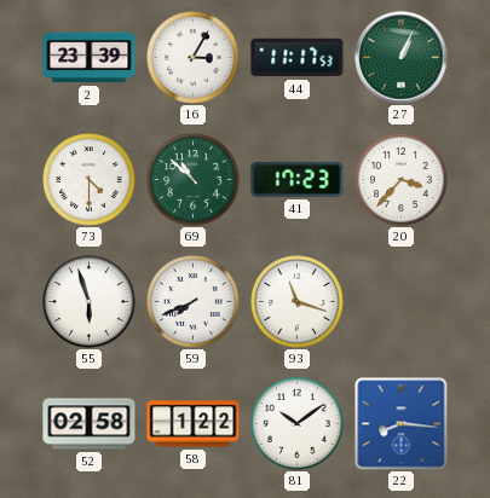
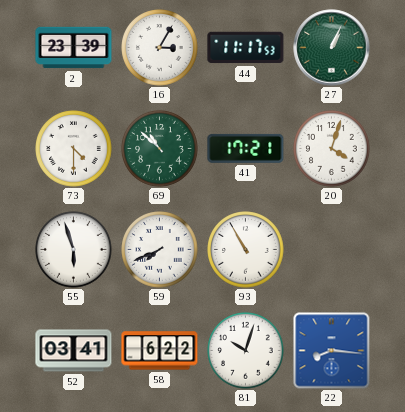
41: 17:23 -> 17:21 (246, 148)
20: 3:37 -> 4:03 (332, 149)
93: 11:18 -> 10:55 (246, 250)
52: 02:58 -> 03:41 (74, 351)
58: 1:22 -> 6:22 (160, 351)
81: 10:09 -> 10:03 (246, 351)
